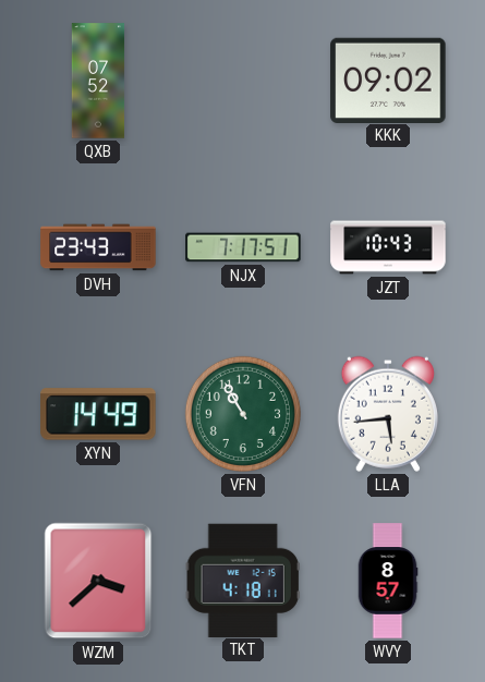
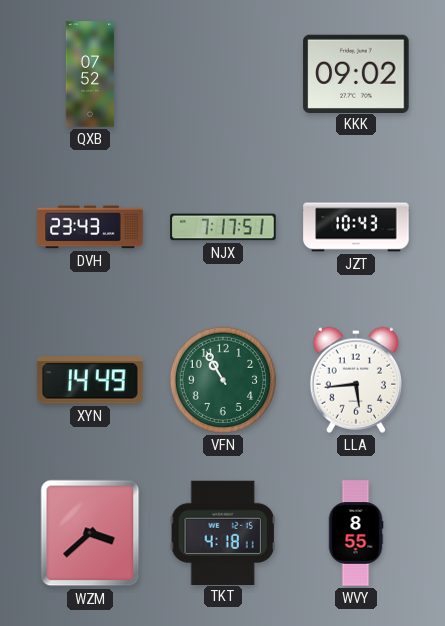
WVY: 8:57 -> 8:55 (356, 533)
